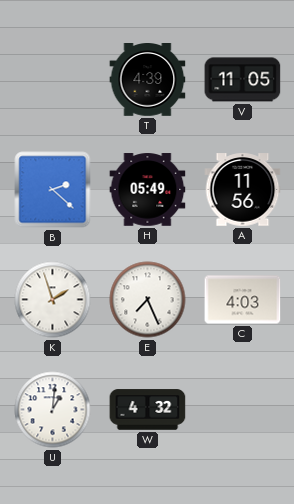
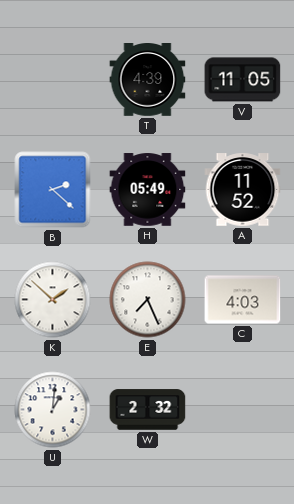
A: 11:56 -> 11:52 (243, 190)
K: 1:57 -> 1:52 (53, 300)
W: 4:32 -> 2:32 (148, 410)
